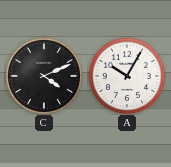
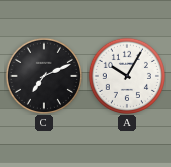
C: 4:11 -> 7:11 (43, 75)
